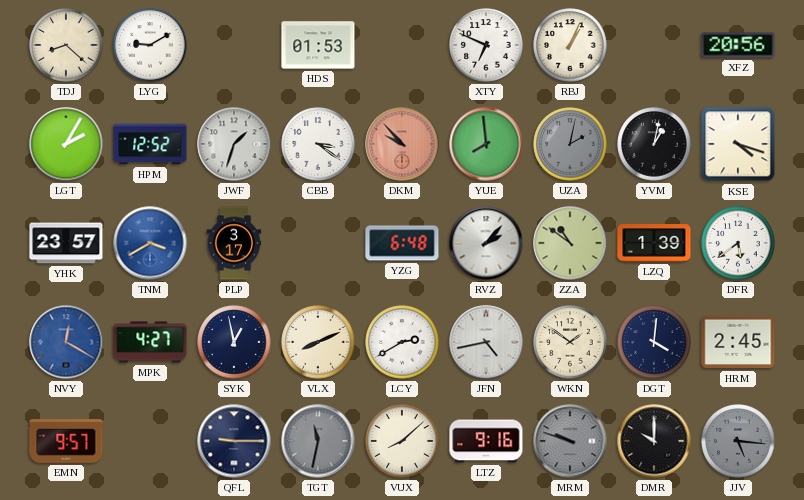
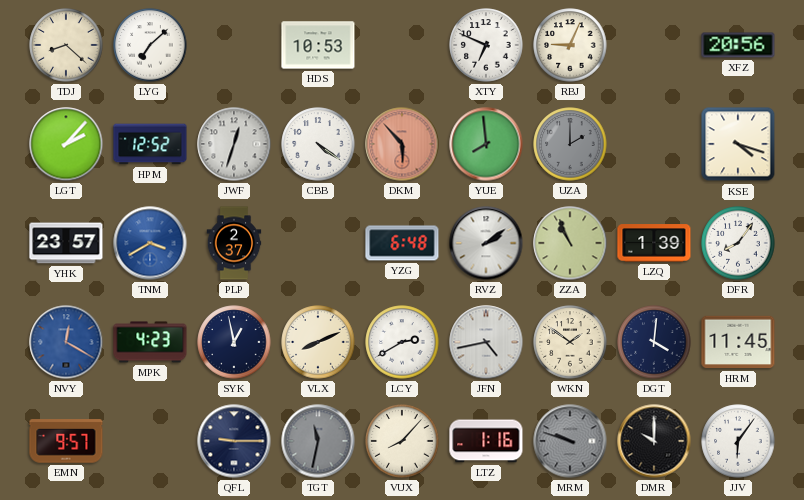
LYG: 9:10 -> 7:08 (150, 45)
HDS: 01:53 -> 10:53 (318, 45)
RBJ: 1:04 -> 9:04 (570, 45)
LGT: 2:05 -> 2:07 (66, 144)
JWF: 1:33 -> 12:33 (234, 144)
CBB: 3:21 -> 4:21 (318, 144)
DKM: 9:53 -> 5:53 (402, 144)
UZA: 2:02 -> 2:00 (570, 144)
YVM: 1:02 -> none (654, 144)
PLP: 3:17 -> 2:37 (234, 243)
RVZ: 2:07 -> 2:09 (486, 243)
ZZA: 10:51 -> 10:56 (570, 243)
DFR: 5:39 -> 8:06 (738, 243)
MPK: 4:27 -> 4:23 (150, 342)
HRM: 2:45 -> 11:45 (738, 342)
VUX: 8:08 -> 8:07 (402, 441)
LTZ: 9:16 -> 1:16 (486, 441)
JJV: 5:16 -> 6:06 (738, 441)
JJV dial: grey -> white (738, 441)
